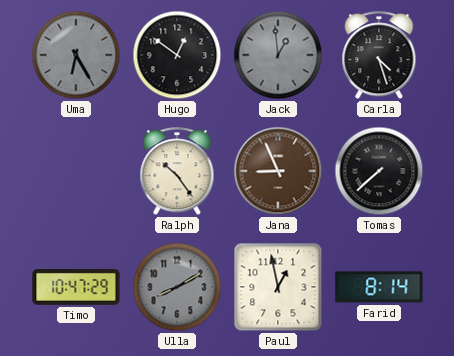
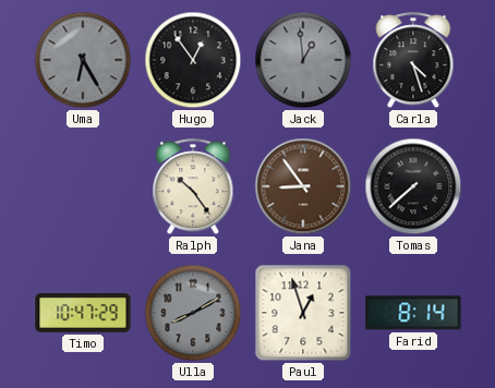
Hugo: 12:51 -> 12:54 (193, 60)
Jana: 8:56 -> 8:54 (303, 186)
Paul: 12:58 -> 12:57 (303, 313)
